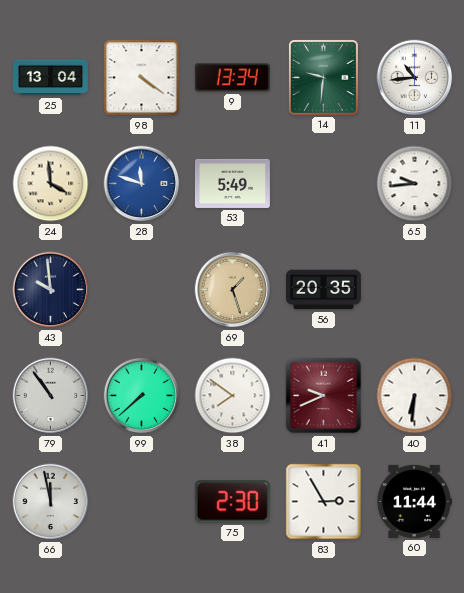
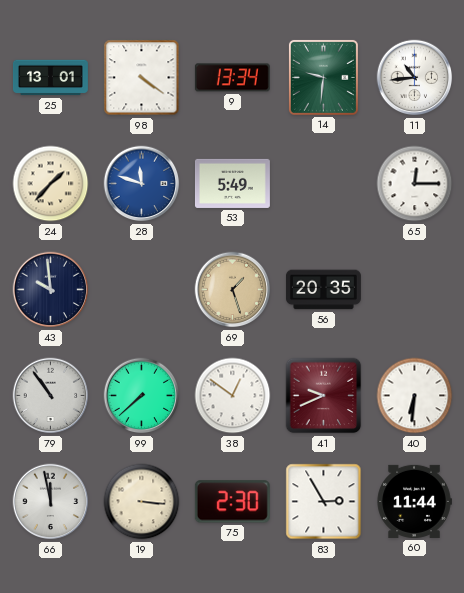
25: 13:04 -> 13:01 (50, 78)
24: 3:59 -> 1:37 (51, 184)
65: 9:44 -> 12:15 (415, 184)
38: 7:51 -> 12:51 (233, 396)
19: none -> 3:16 (142, 502)
